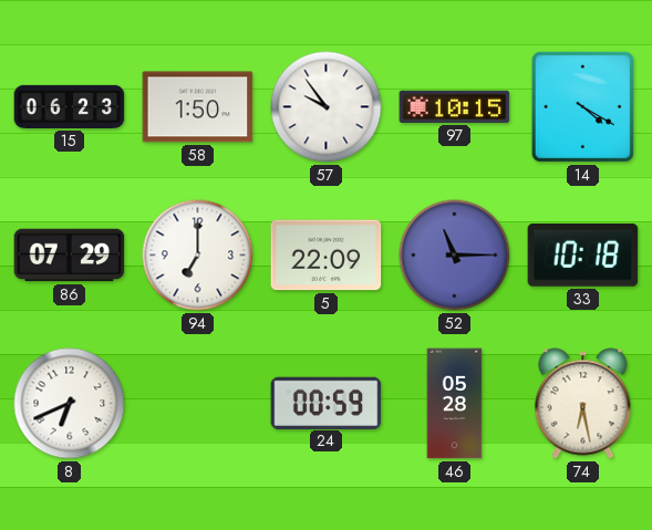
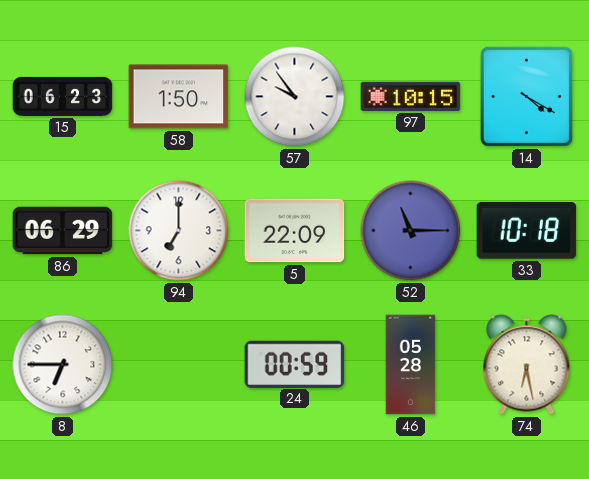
86: 07:29 -> 06:29 (63, 231)
8: 6:41 -> 6:45 (63, 365)
